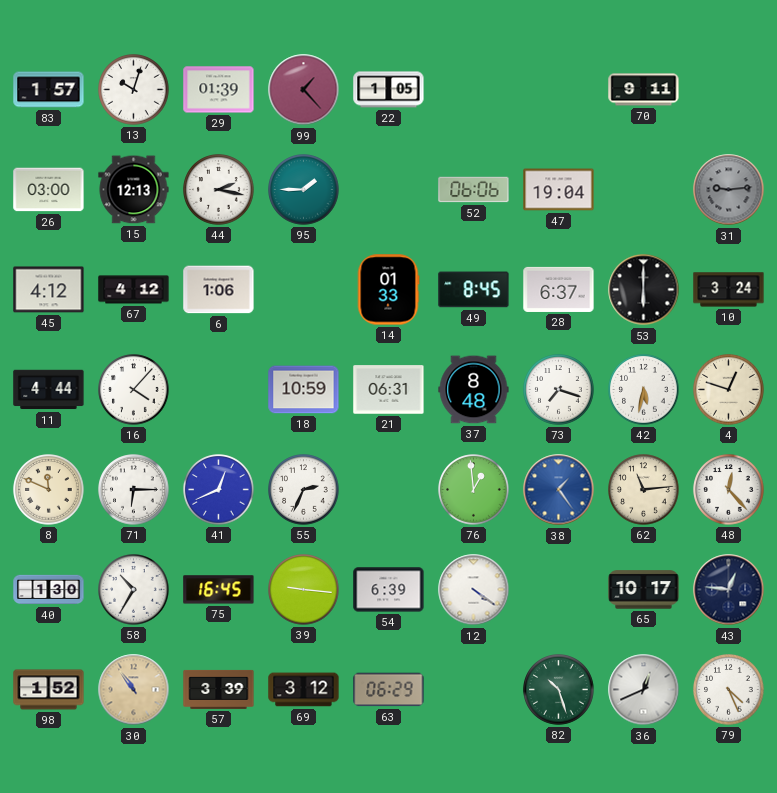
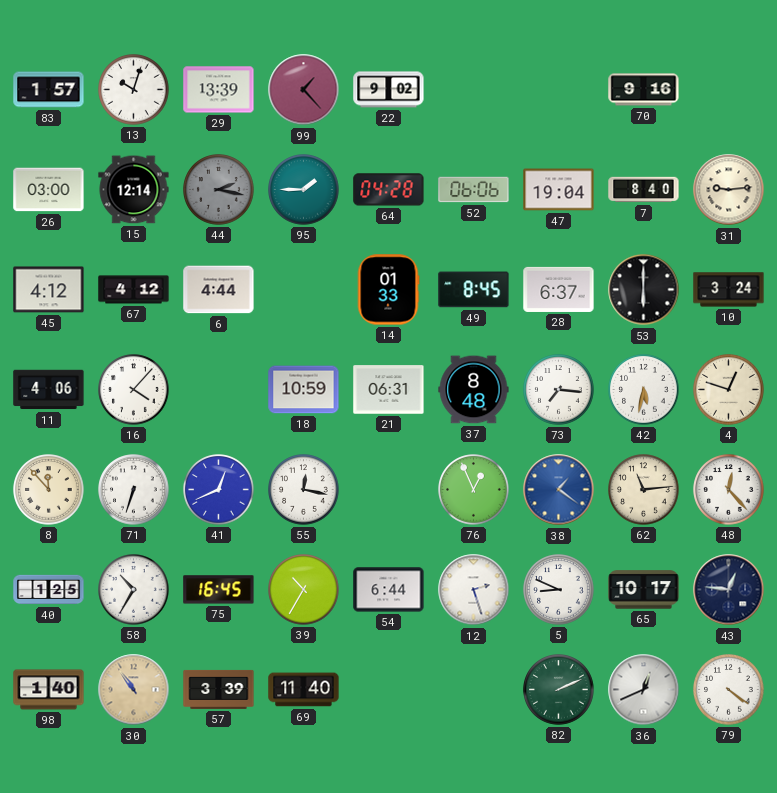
29: 01:39 -> 13:39 (219, 90)
22: 1:05 -> 9:02 (389, 90)
70: 9:11 -> 9:16 (644, 90)
15: 12:13 -> 12:14 (134, 190)
44 dial: white -> grey (219, 190)
64: none -> 04:28 (389, 190)
7: none -> 8:40 (644, 190)
31 dial: grey -> cream (729, 190)
6: 1:06 -> 4:44 (219, 290)
11: 4:44 -> 4:06 (49, 390)
73: 7:18 -> 7:16 (559, 390)
8: 11:49 -> 11:53 (49, 490)
71: 6:15 -> 6:33 (134, 490)
55: 2:34 -> 12:17 (304, 490)
76: 12:59 -> 12:56 (474, 490)
38: 1:24 -> 1:21 (559, 490)
40: 1:30 -> 1:25 (49, 590)
39: 9:16 -> 10:35 (304, 590)
54: 6:39 -> 6:44 (389, 590)
12: 4:21 -> 2:27 (474, 590)
5: none -> 8:49 (559, 590)
98: 1:52 -> 1:40 (49, 690)
69: 3:12 -> 11:40 (304, 690)
63: 06:29 -> none (389, 690)
82: 10:27 -> 2:11 (559, 690)
79: 4:26 -> 4:21 (729, 690)
